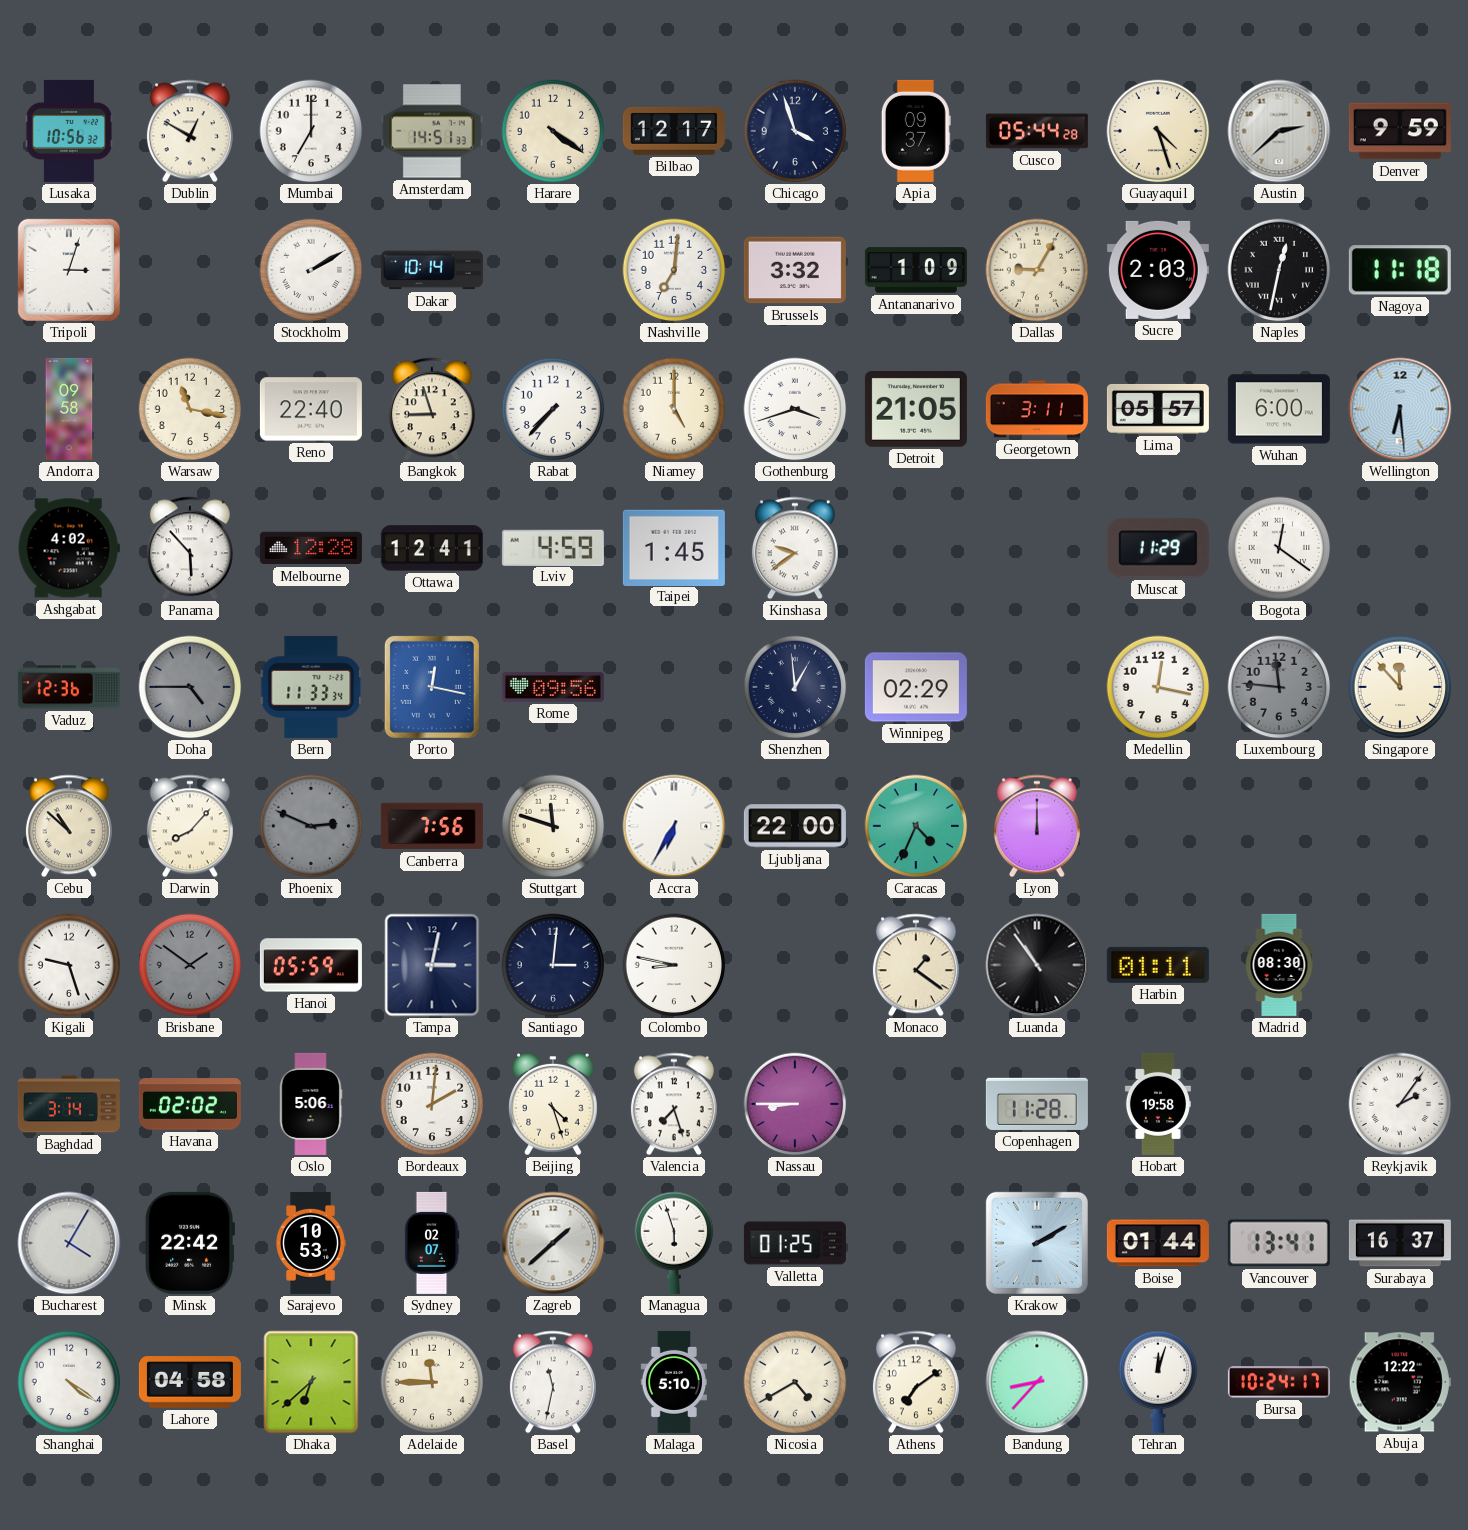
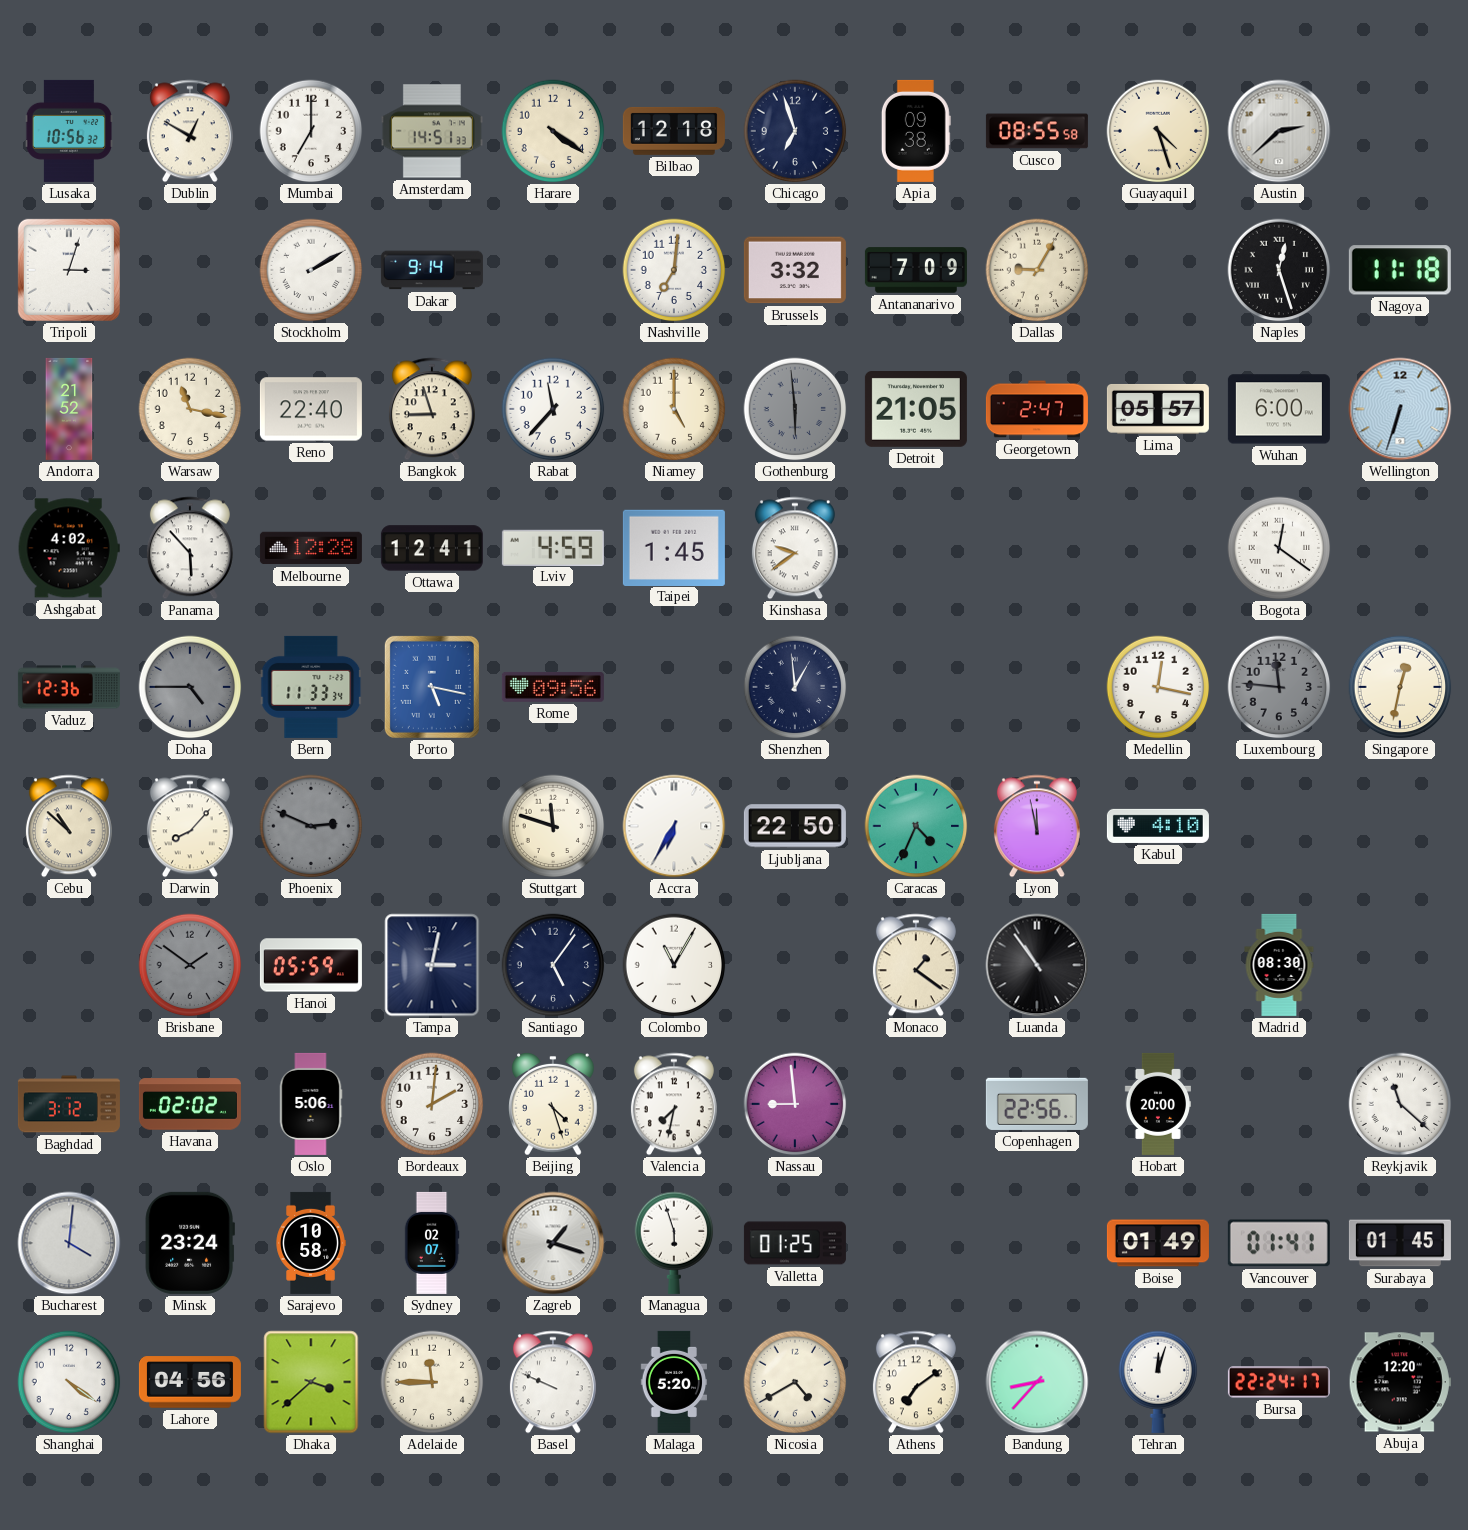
Bilbao: 12:17 -> 12:18 (674, 131)
Chicago: 3:57 -> 6:57 (795, 131)
Apia: 09:37 -> 09:38 (916, 131)
Cusco: 05:44 -> 08:55 (1037, 131)
Denver: 9:59 -> none (1400, 131)
Dakar: 10:14 -> 9:14 (432, 270)
Antananarivo: 1:09 -> 7:09 (916, 270)
Sucre: 2:03 -> none (1158, 270)
Naples: 12:32 -> 12:27 (1279, 270)
Andorra: 09:58 -> 21:52 (69, 409)
Rabat: 7:37 -> 11:37 (553, 409)
Gothenburg: 3:42 -> 5:59 (795, 409)
Gothenburg dial: white -> grey (795, 409)
Georgetown: 3:11 -> 2:47 (1037, 409)
Wellington: 6:29 -> 6:33 (1400, 409)
Muscat: 11:29 -> none (1158, 548)
Porto: 12:17 -> 5:17 (432, 687)
Winnipeg: 02:29 -> none (916, 687)
Singapore: 11:53 -> 12:32 (1400, 687)
Canberra: 7:56 -> none (432, 826)
Ljubljana: 22:00 -> 22:50 (795, 826)
Lyon: 12:00 -> 11:58 (1037, 826)
Kabul: none -> 4:10 (1158, 826)
Kigali: 9:27 -> none (69, 965)
Santiago: 3:01 -> 5:06 (553, 965)
Colombo: 8:47 -> 11:05 (674, 965)
Harbin: 01:11 -> none (1158, 965)
Baghdad: 3:14 -> 3:12 (69, 1104)
Valencia: 7:27 -> 7:32 (674, 1104)
Nassau: 8:45 -> 8:59 (795, 1104)
Copenhagen: 11:28 -> 22:56 (1037, 1104)
Hobart: 19:58 -> 20:00 (1158, 1104)
Reykjavik: 2:06 -> 11:22 (1400, 1104)
Bucharest: 4:05 -> 4:01 (69, 1243)
Minsk: 22:42 -> 23:24 (190, 1243)
Sarajevo: 10:53 -> 10:58 (311, 1243)
Zagreb: 1:38 -> 1:18 (553, 1243)
Krakow: 2:10 -> none (1037, 1243)
Boise: 01:44 -> 01:49 (1158, 1243)
Vancouver: 13:41 -> 01:41 (1279, 1243)
Surabaya: 16:37 -> 01:45 (1400, 1243)
Lahore: 04:58 -> 04:56 (190, 1382)
Dhaka: 6:38 -> 3:38 (311, 1382)
Basel: 11:32 -> 9:49 (553, 1382)
Malaga: 5:10 -> 5:20 (673, 1382)
Bursa: 10:24 -> 22:24 (1279, 1382)
Abuja: 12:22 -> 12:20 (1400, 1382)
